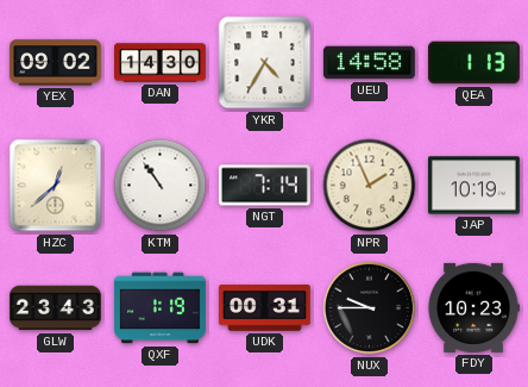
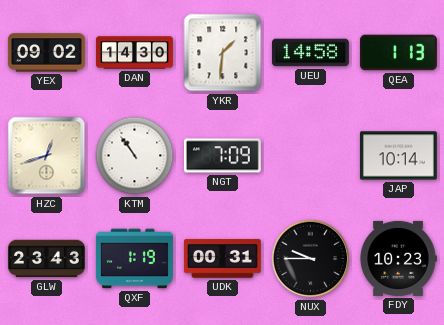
YKR: 4:35 -> 1:31 (223, 53)
HZC: 12:38 -> 12:42 (47, 156)
NGT: 7:14 -> 7:09 (222, 156)
NPR: 1:56 -> none (370, 186)
JAP: 10:19 -> 10:14 (398, 156)
